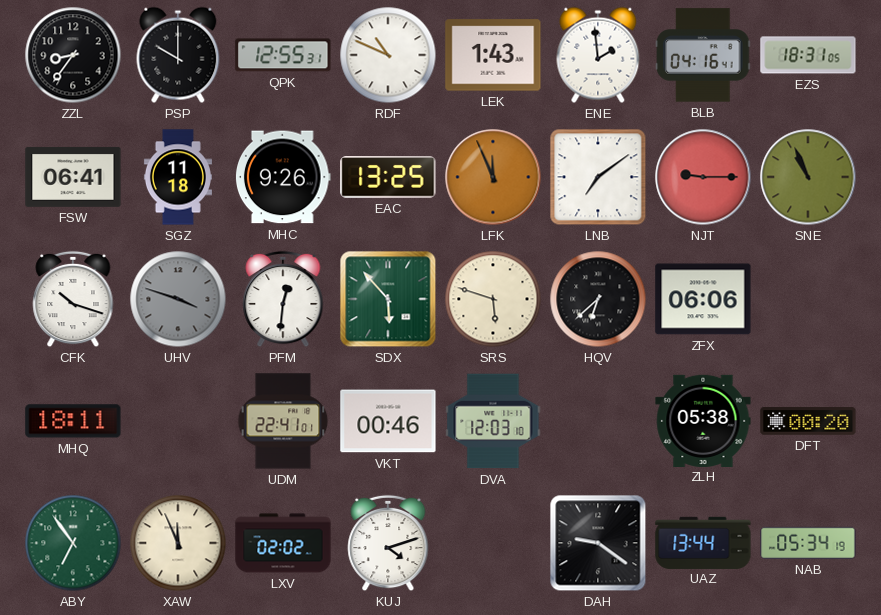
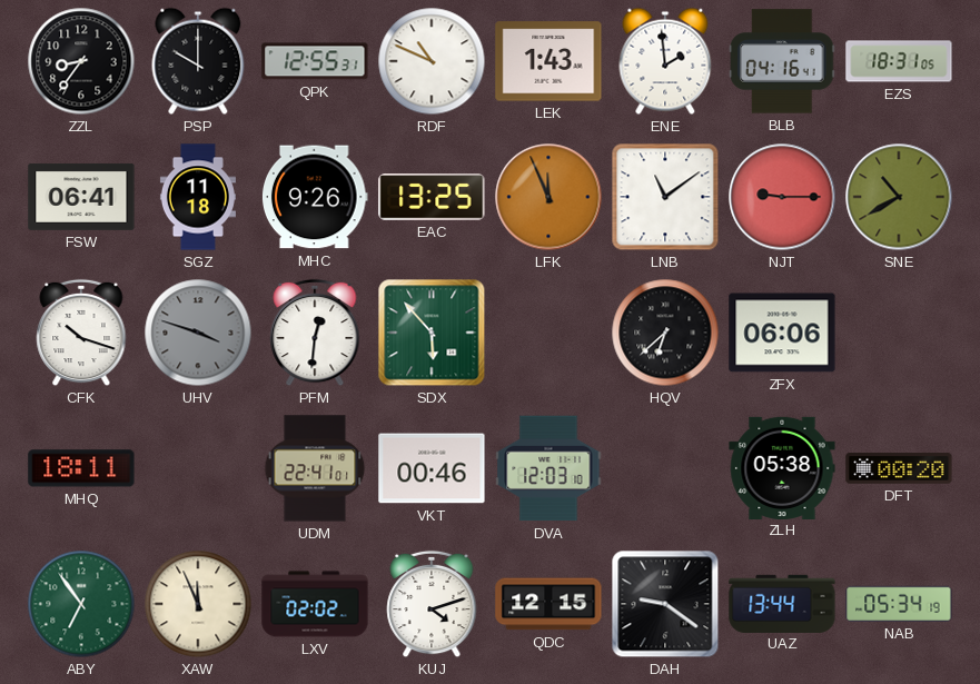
LNB: 7:09 -> 11:09 (665, 197)
SNE: 10:56 -> 10:40 (899, 197)
SRS: 5:48 -> none (493, 299)
QDC: none -> 12:15 (548, 604)
